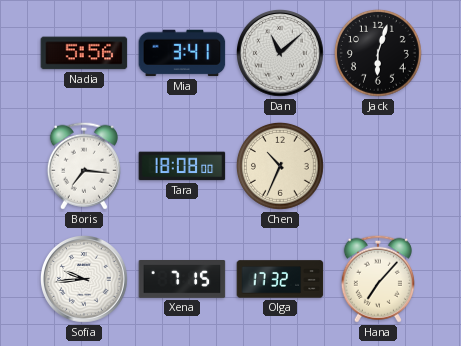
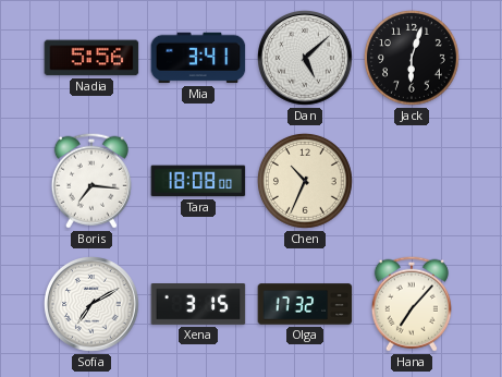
Dan: 11:08 -> 5:08 (306, 59)
Sofia: 9:44 -> 7:10 (93, 305)
Xena: 7:15 -> 3:15 (198, 305)
